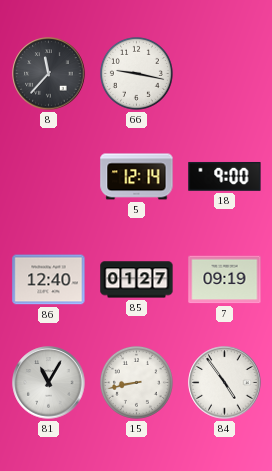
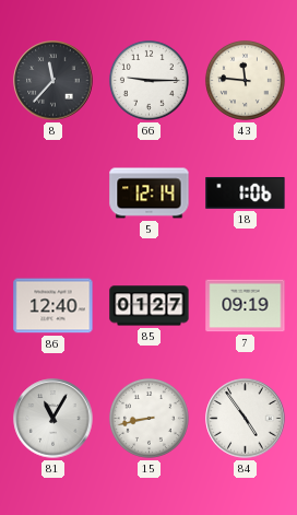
66: 9:17 -> 9:15 (148, 80)
43: none -> 11:46 (245, 80)
18: 9:00 -> 1:06 (246, 194)
